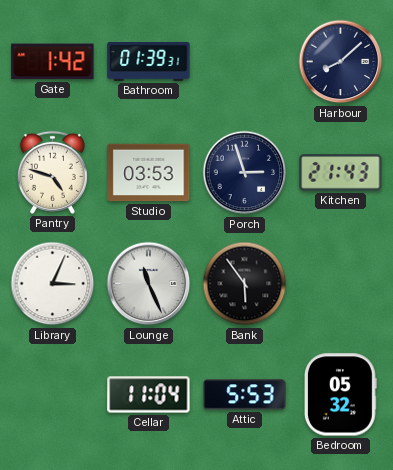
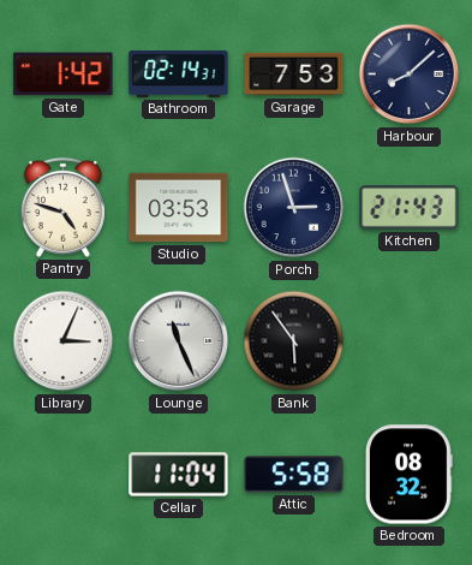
Bathroom: 01:39 -> 02:14 (179, 73)
Garage: none -> 7:53 (294, 75)
Attic: 5:53 -> 5:58 (294, 475)
Bedroom: 05:32 -> 08:32 (410, 475)
